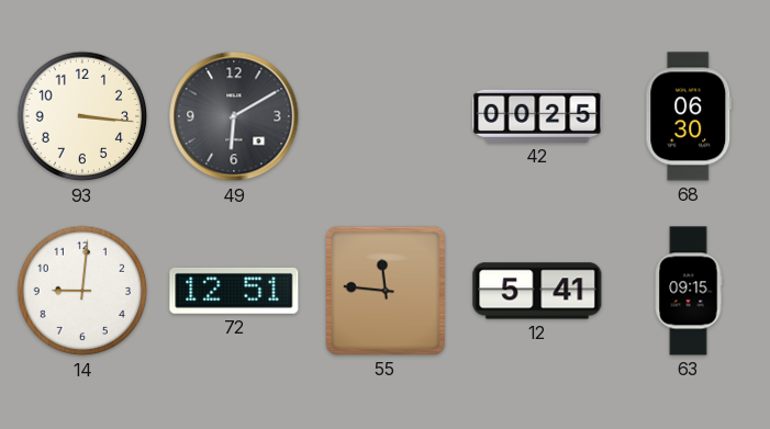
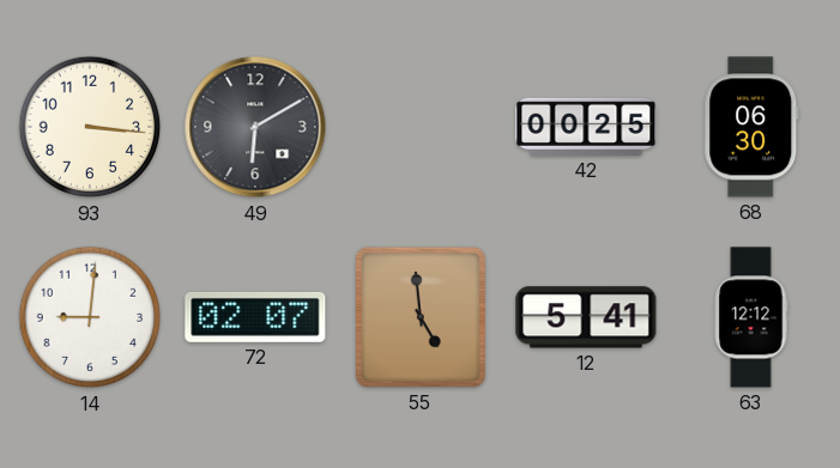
72: 12:51 -> 02:07 (255, 317)
55: 11:46 -> 4:59 (421, 317)
63: 09:15 -> 12:12 (751, 317)
